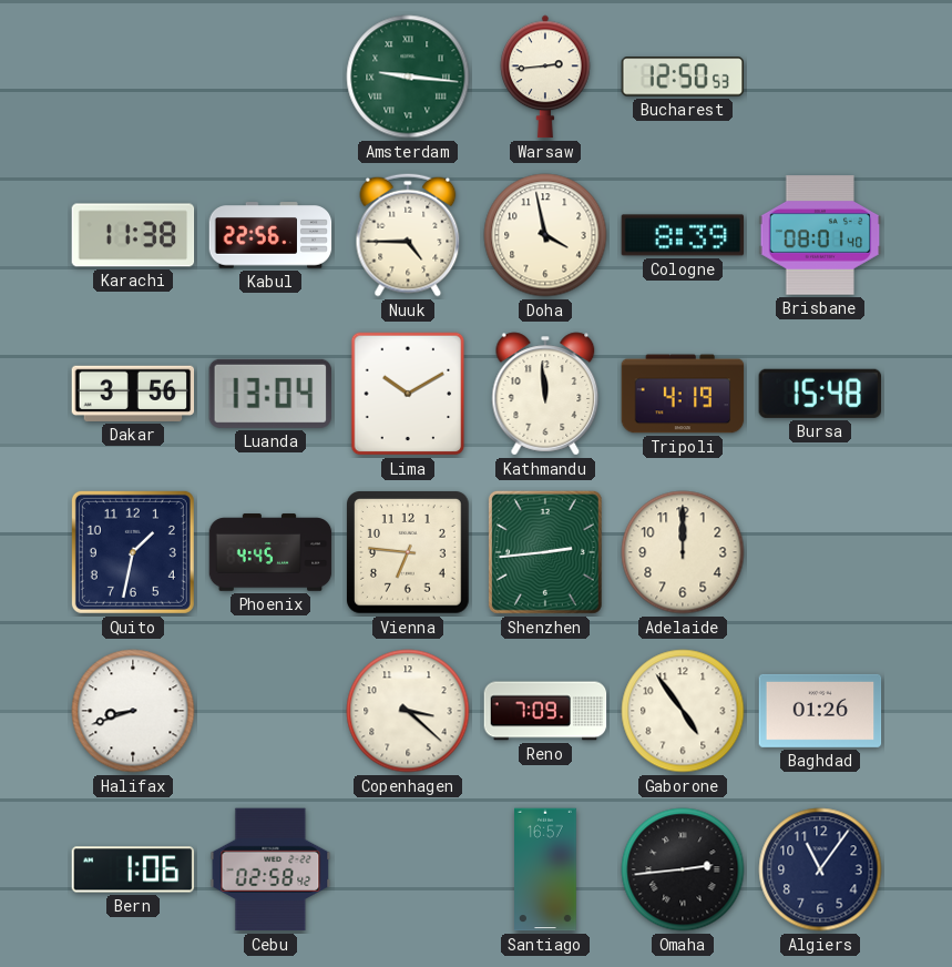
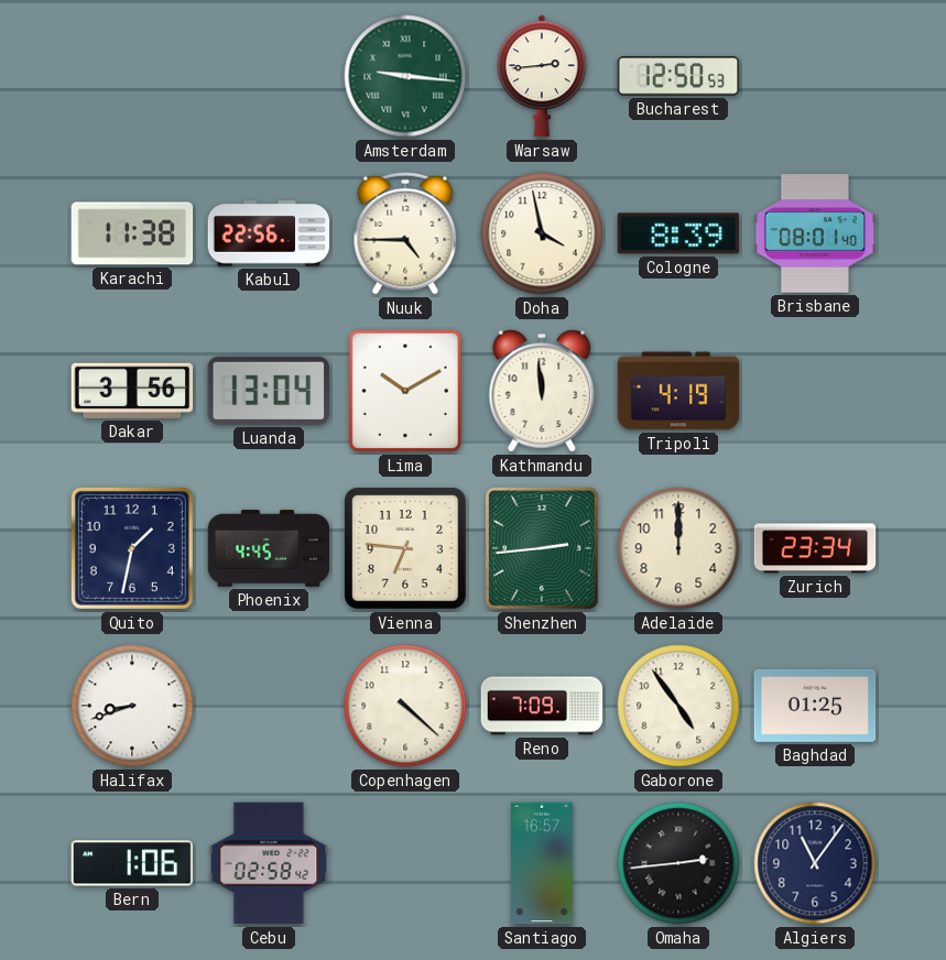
Bursa: 15:48 -> none (820, 394)
Zurich: none -> 23:34 (815, 548)
Copenhagen: 3:22 -> 4:22 (405, 706)
Baghdad: 01:26 -> 01:25 (815, 706)
